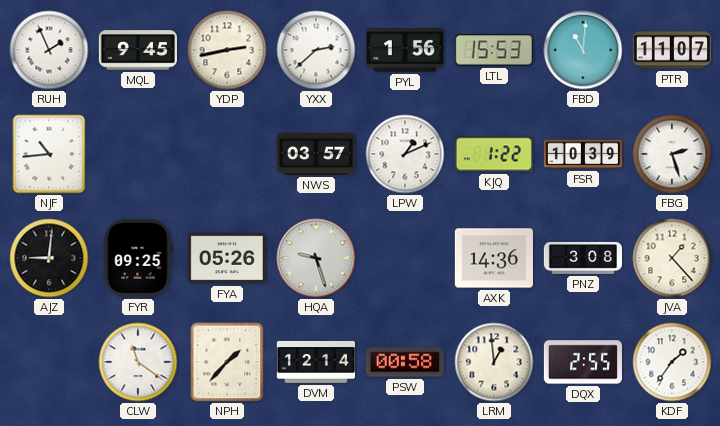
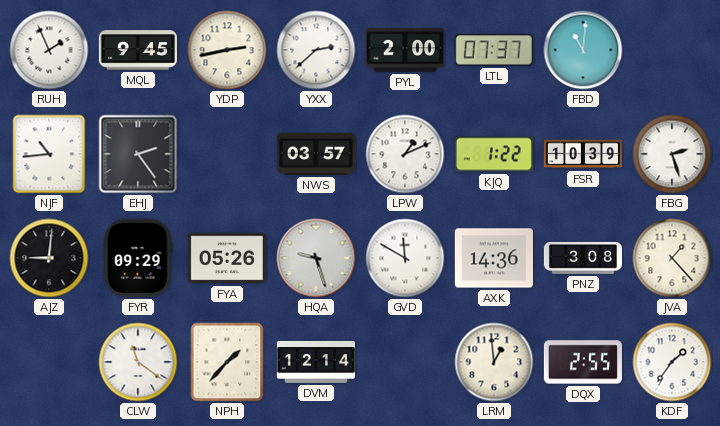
PYL: 1:56 -> 2:00 (405, 50)
LTL: 15:53 -> 07:37 (494, 50)
PTR: 11:07 -> none (672, 50)
EHJ: none -> 2:24 (138, 154)
FYR: 09:25 -> 09:29 (138, 258)
GVD: none -> 11:50 (405, 258)
PSW: 00:58 -> none (405, 362)
